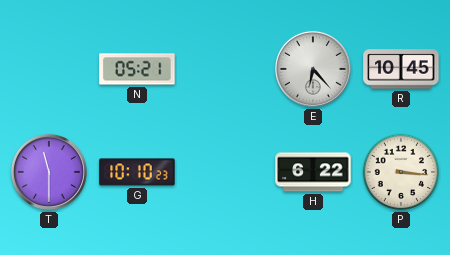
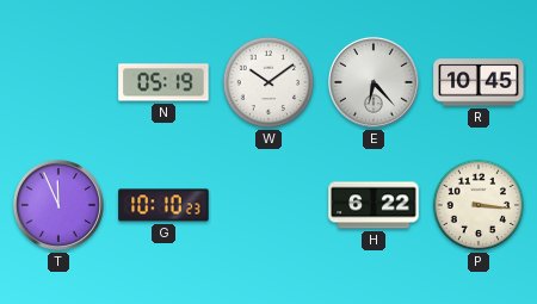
N: 05:21 -> 05:19 (163, 82)
W: none -> 10:09 (268, 82)
T: 11:30 -> 11:56 (58, 205)
